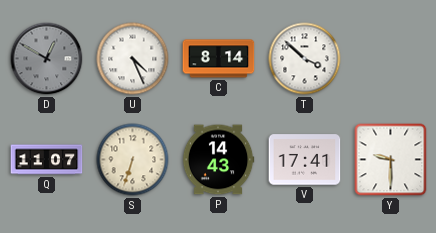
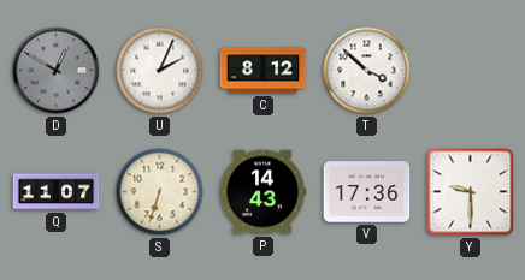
U: 4:26 -> 2:04 (160, 71)
C: 8:14 -> 8:12 (264, 71)
V: 17:41 -> 17:36 (367, 192)
